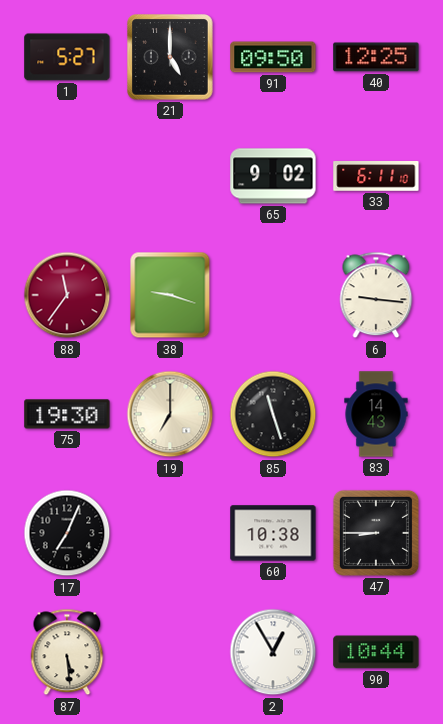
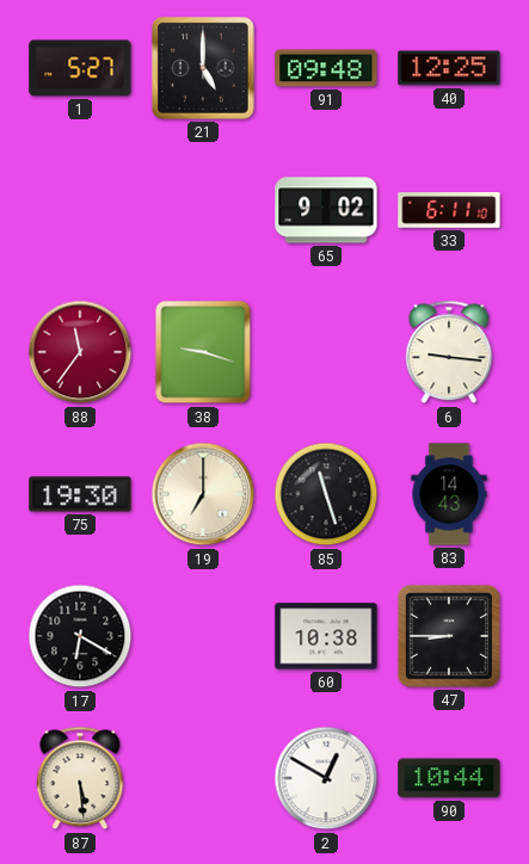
91: 09:50 -> 09:48 (326, 68)
17: 7:04 -> 6:20 (80, 636)
2: 12:55 -> 12:50 (326, 778)
